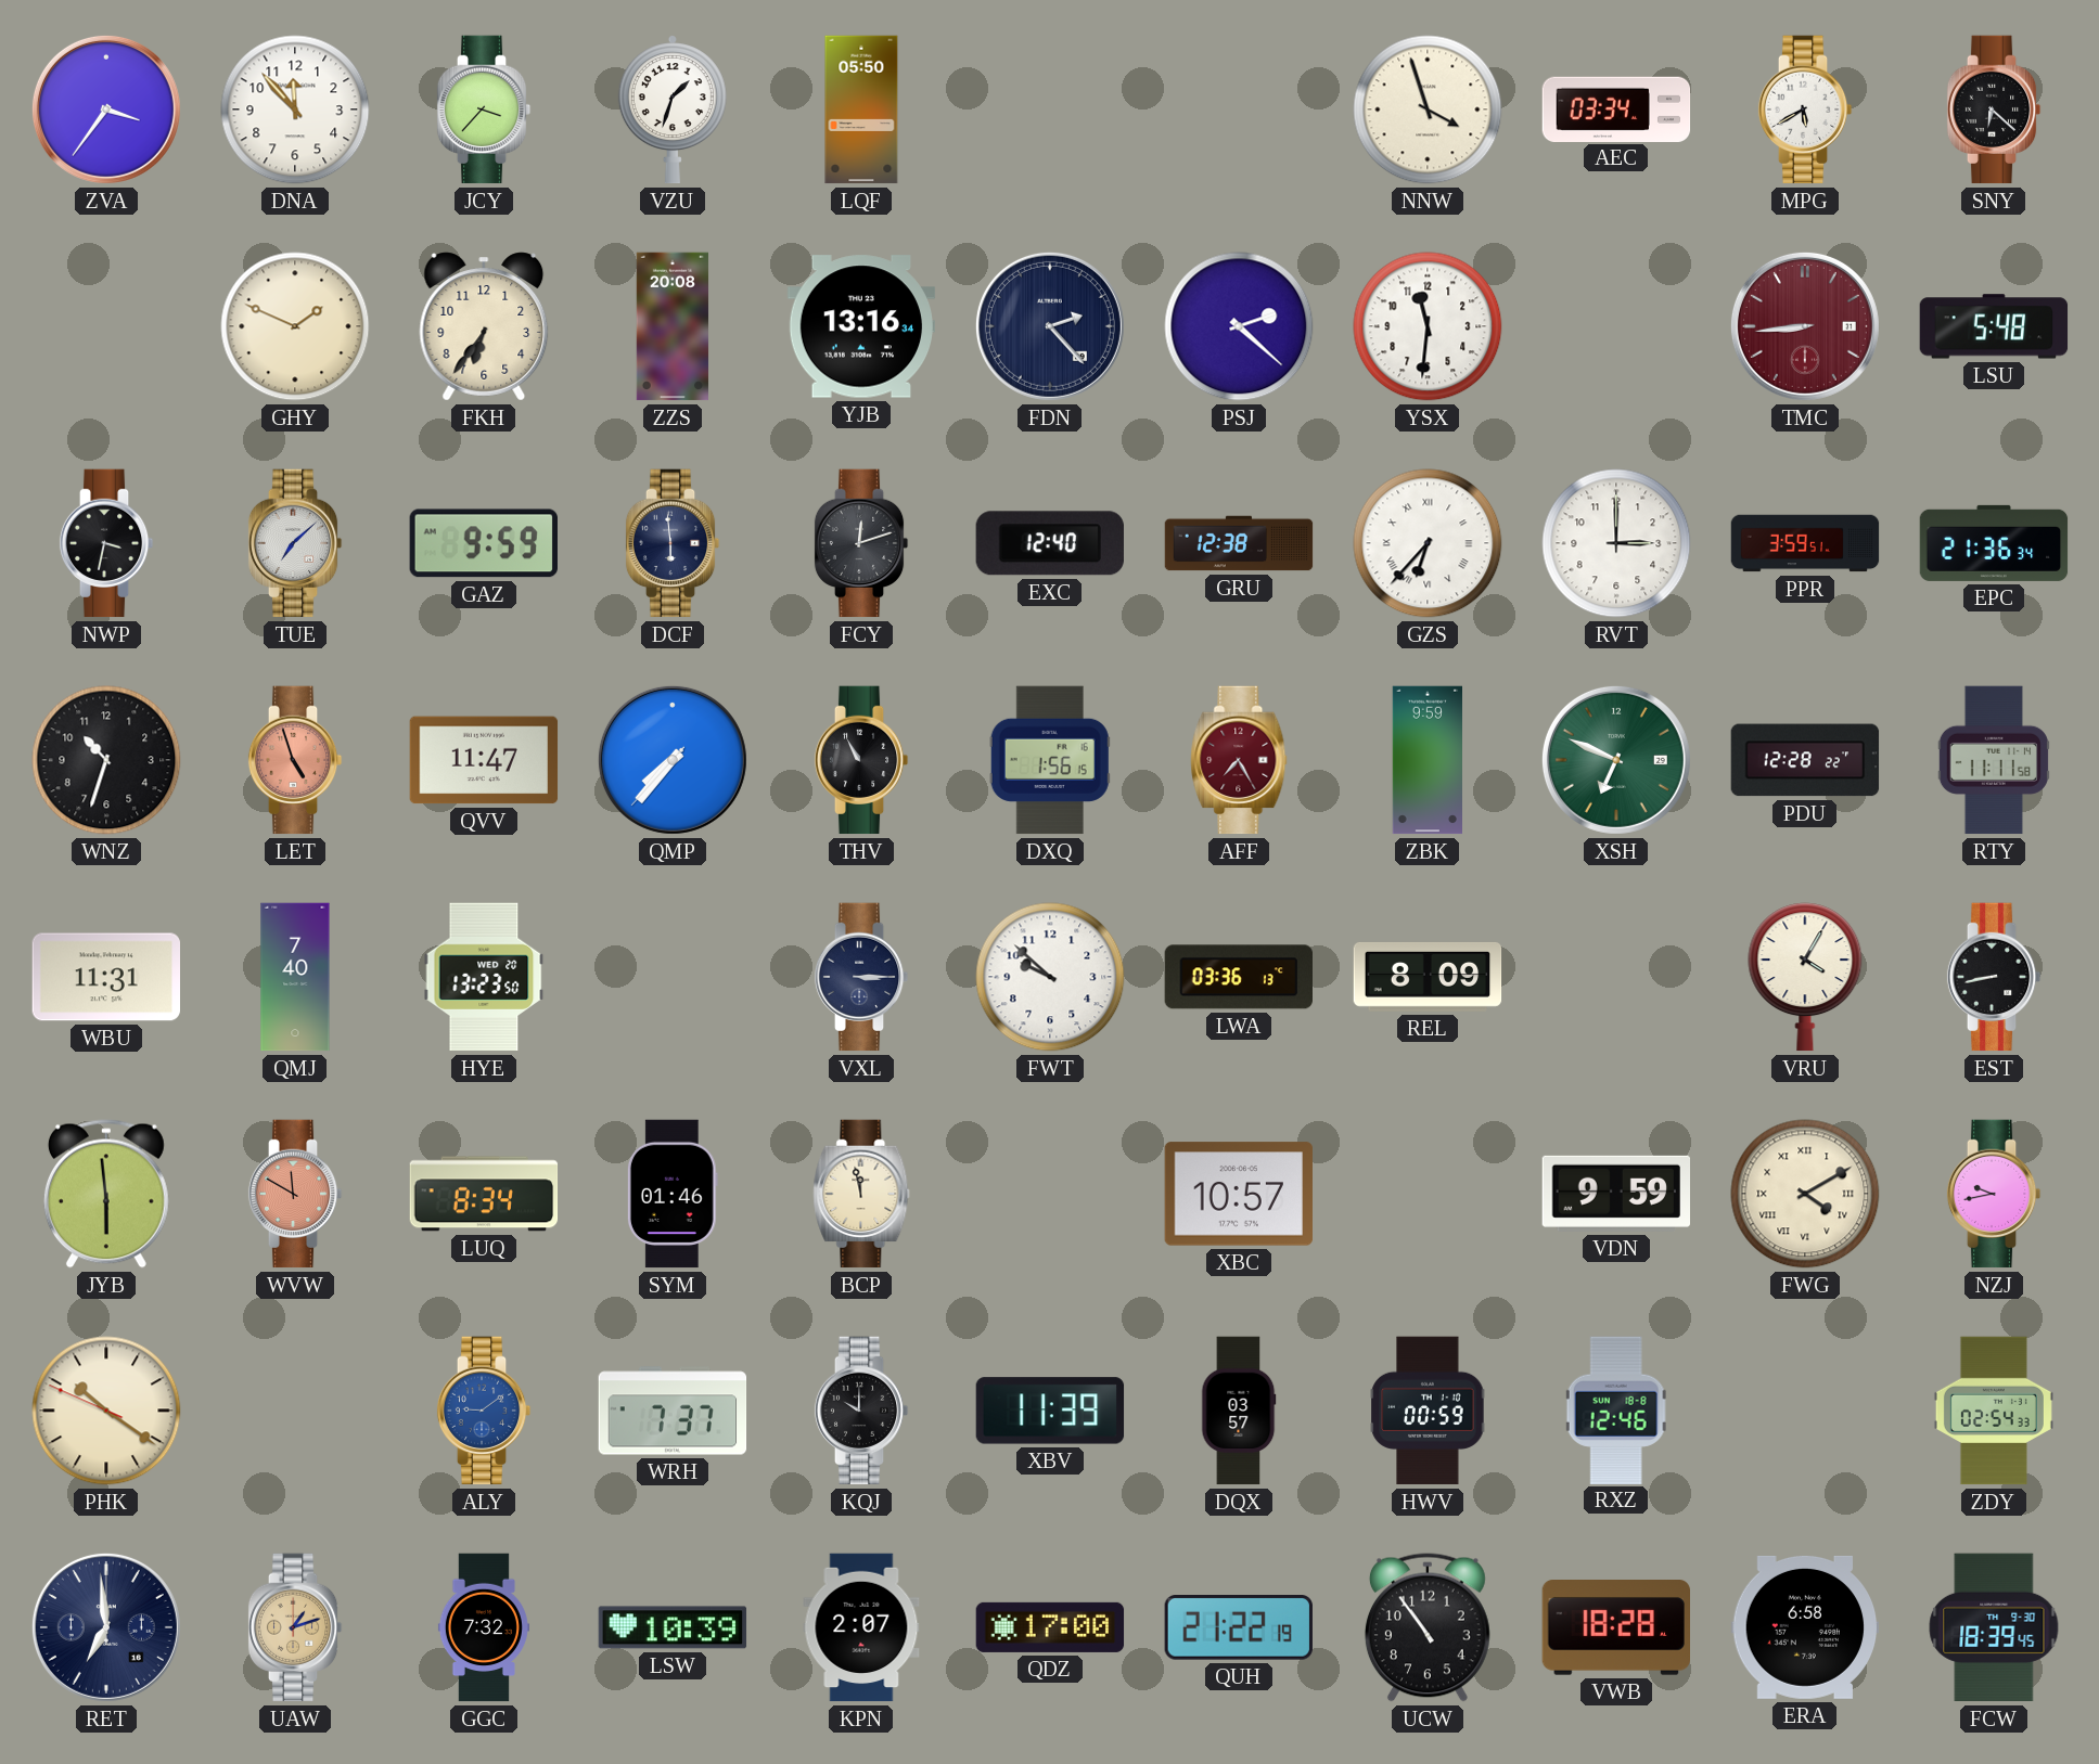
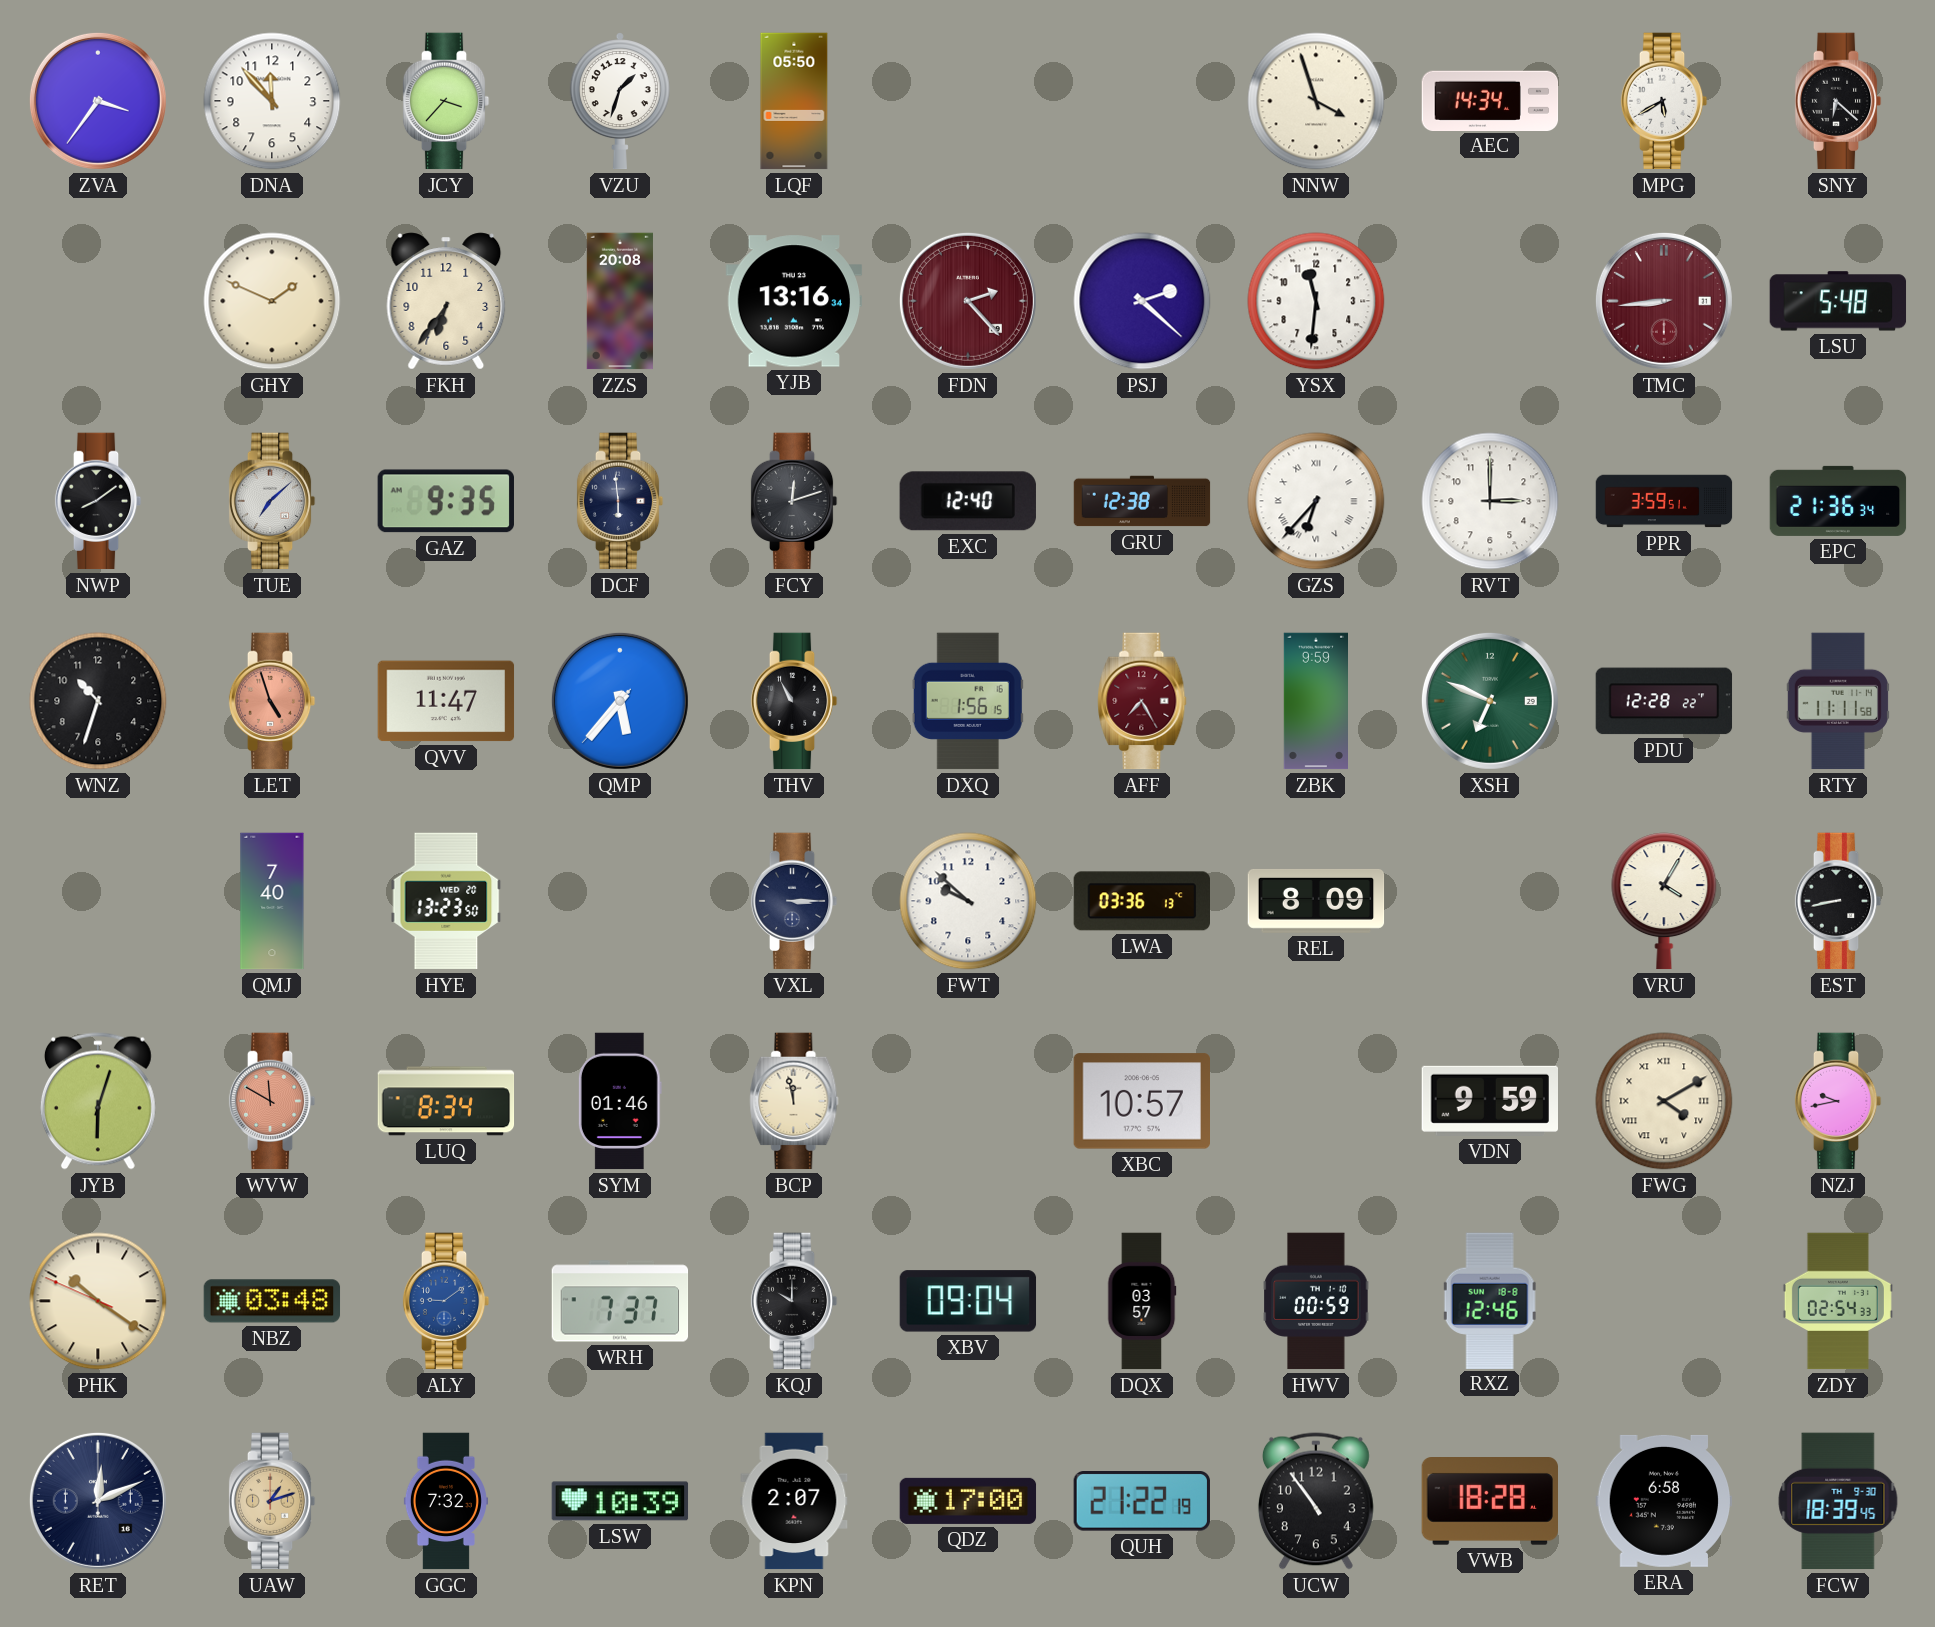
AEC: 03:34 -> 14:34 (1490, 100)
FDN dial: navy -> burgundy (968, 301)
NWP: 3:32 -> 8:09 (98, 501)
GAZ: 9:59 -> 9:35 (445, 501)
QMP: 7:36 -> 5:36 (620, 701)
WBU: 11:31 -> none (105, 977)
JYB: 5:59 -> 6:03 (98, 1101)
NBZ: none -> 03:48 (272, 1301)
XBV: 11:39 -> 09:04 (968, 1301)
RET: 6:59 -> 12:11 (98, 1501)
